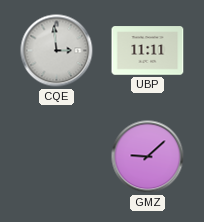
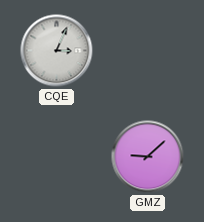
CQE: 2:59 -> 3:04 (57, 51)
UBP: 11:11 -> none (148, 51)
